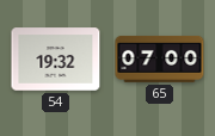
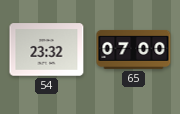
54: 19:32 -> 23:32 (47, 50)
